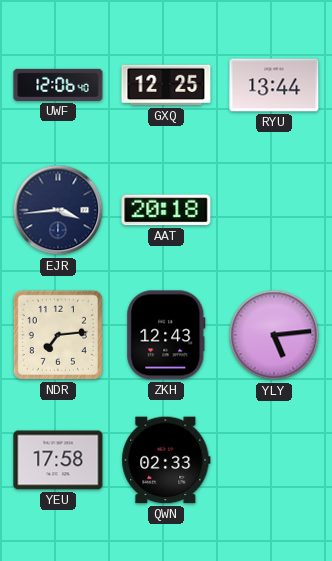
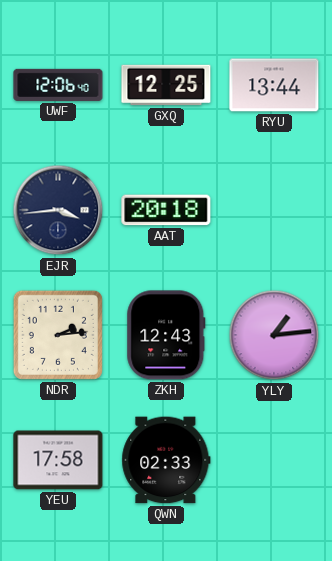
NDR: 7:14 -> 2:14 (58, 335)
YLY: 5:14 -> 1:14 (274, 335)
